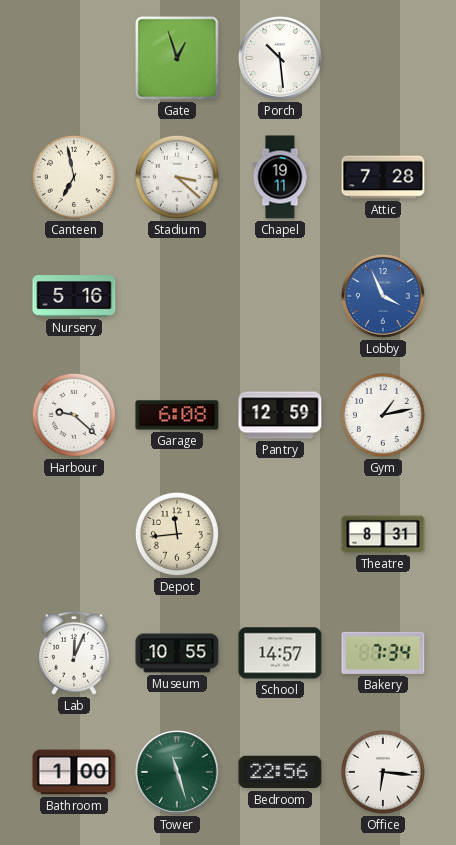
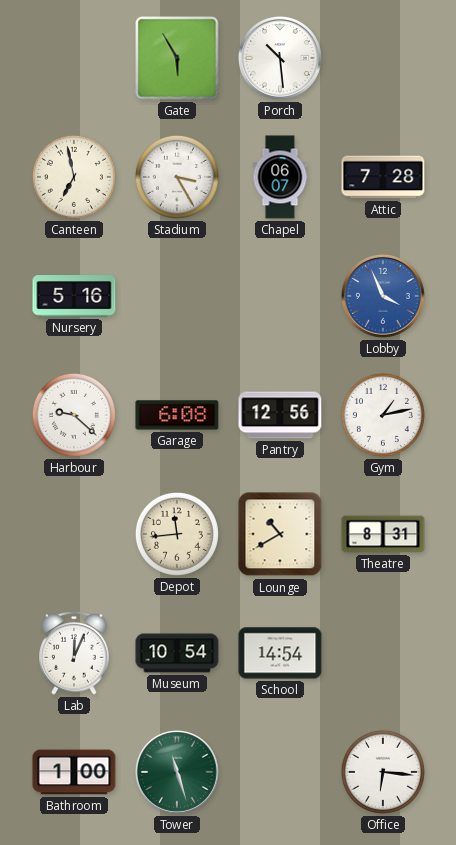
Gate: 12:57 -> 5:55 (177, 58)
Stadium: 3:22 -> 3:25 (177, 177)
Chapel: 19:11 -> 06:07 (280, 177)
Pantry: 12:59 -> 12:56 (280, 415)
Lounge: none -> 10:40 (280, 534)
Museum: 10:55 -> 10:54 (177, 653)
School: 14:57 -> 14:54 (280, 653)
Bakery: 7:34 -> none (383, 653)
Bedroom: 22:56 -> none (280, 772)
